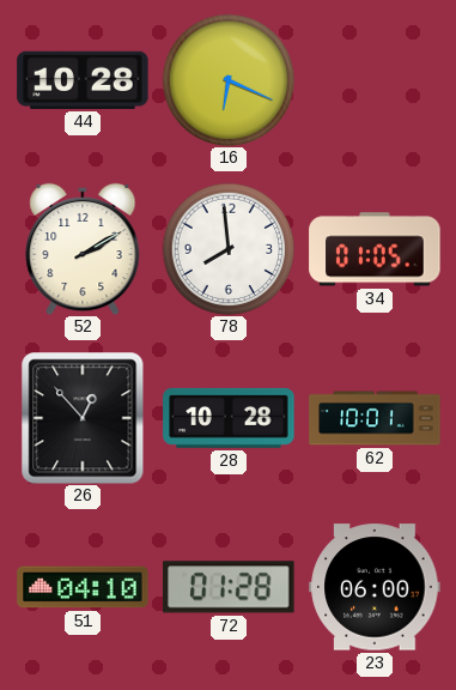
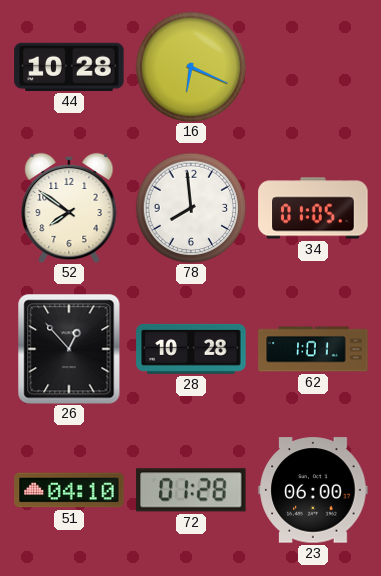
52: 2:10 -> 7:51 (69, 208)
62: 10:01 -> 1:01 (313, 349)
